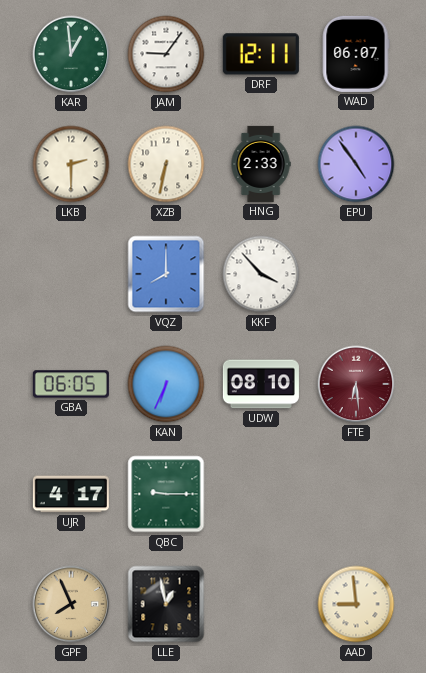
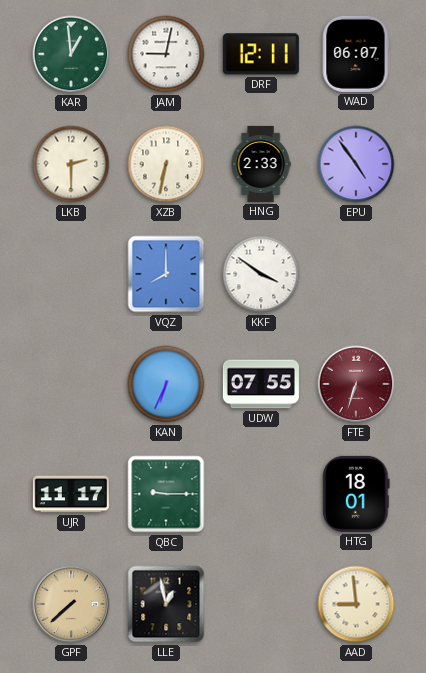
JAM: 9:06 -> 9:02 (166, 54)
KKF: 3:53 -> 3:51 (261, 274)
GBA: 06:05 -> none (71, 384)
UDW: 08:10 -> 07:55 (261, 384)
FTE: 6:29 -> 6:33 (356, 384)
UJR: 4:17 -> 11:17 (71, 494)
HTG: none -> 18:01 (356, 494)
GPF: 7:56 -> 7:38 (71, 604)
